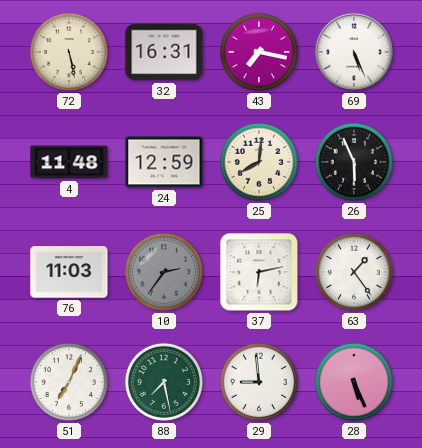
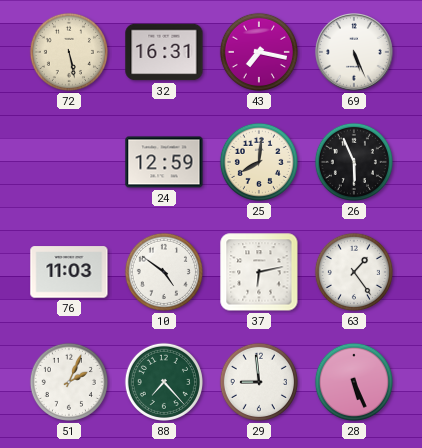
4: 11:48 -> none (69, 162)
10: 2:36 -> 4:51 (164, 272)
10 dial: grey -> white (164, 272)
51: 7:04 -> 2:04 (69, 382)
88: 7:28 -> 7:23 (164, 382)
